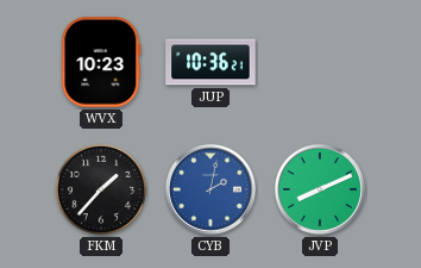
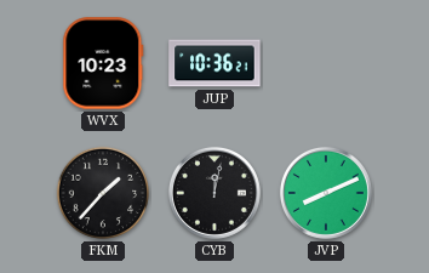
CYB: 2:02 -> 12:02 (215, 193)
CYB dial: blue -> black (215, 193)
